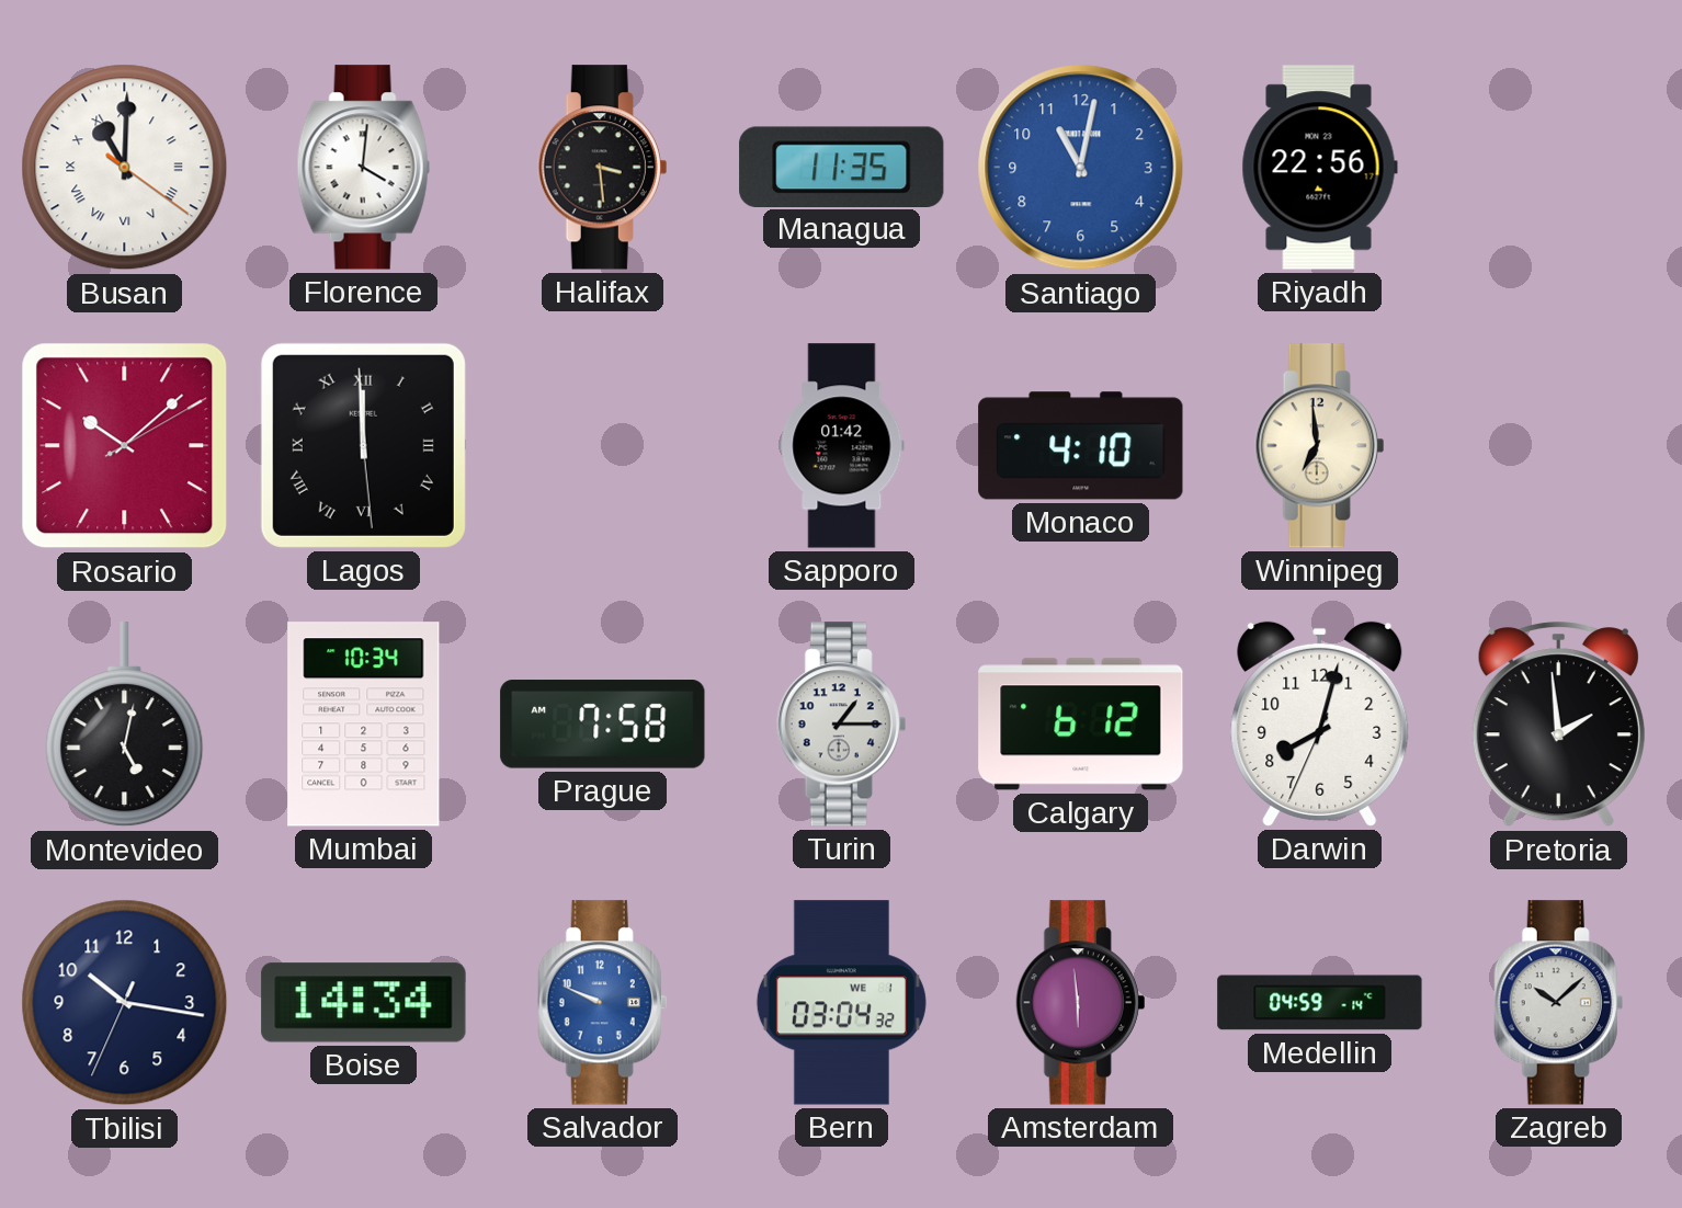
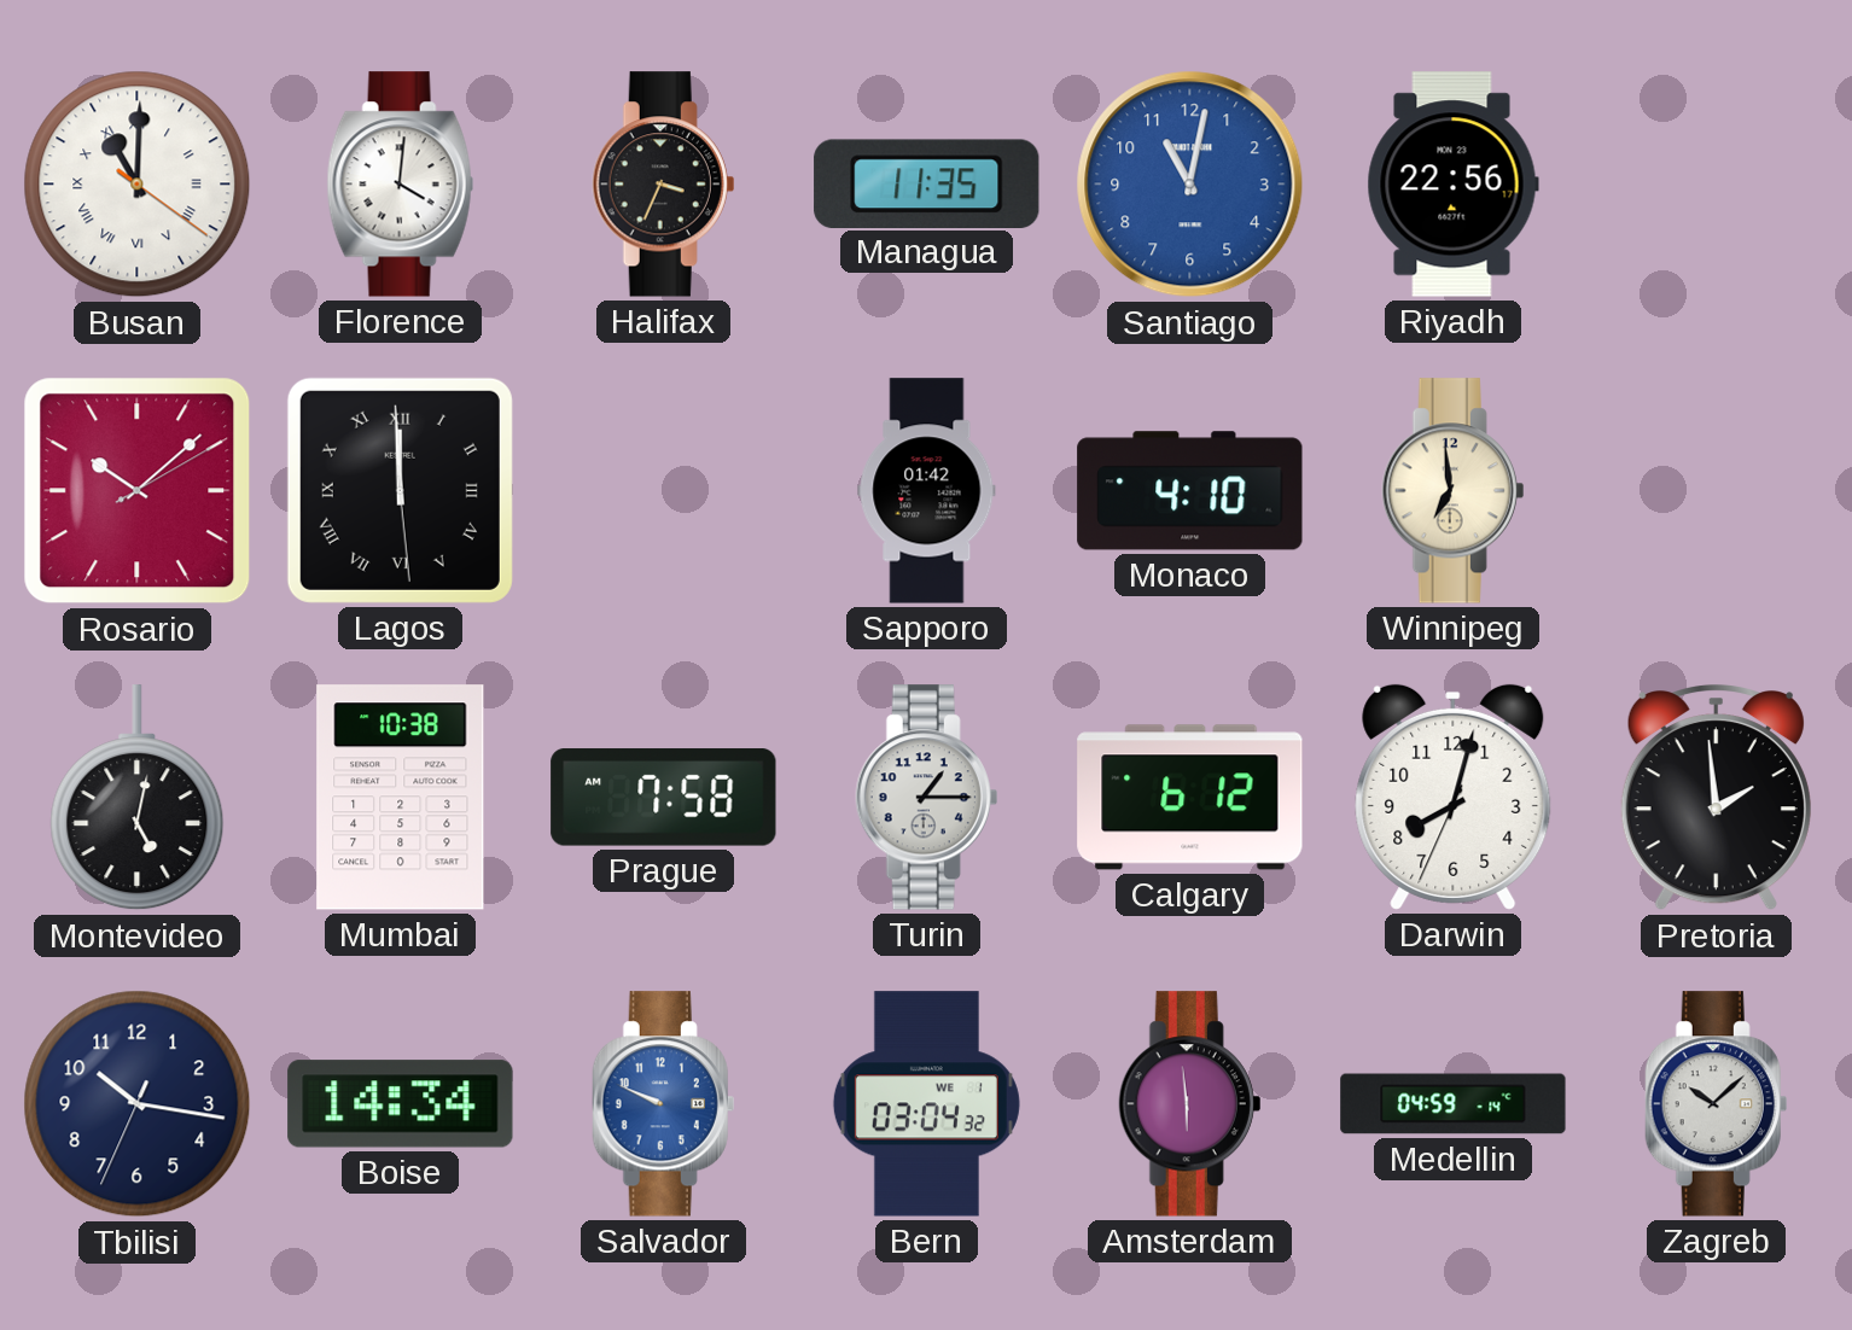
Halifax: 3:29 -> 3:34 (664, 185)
Mumbai: 10:34 -> 10:38 (401, 798)
